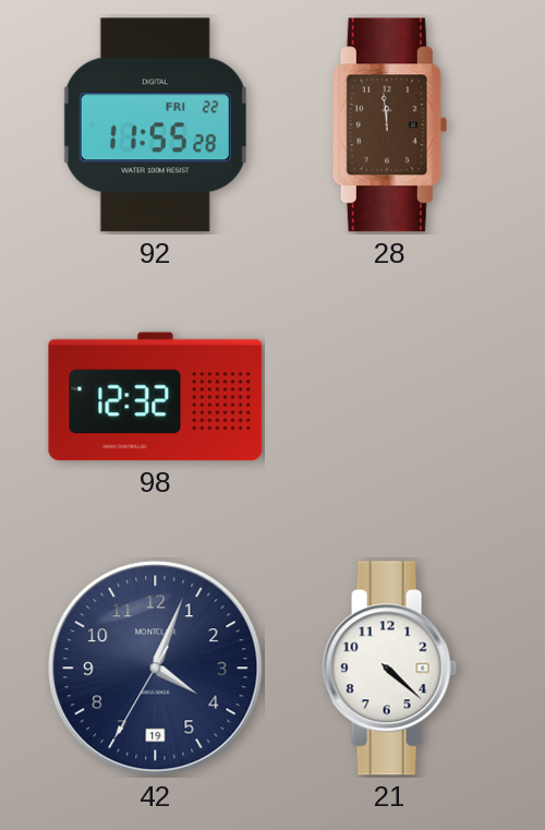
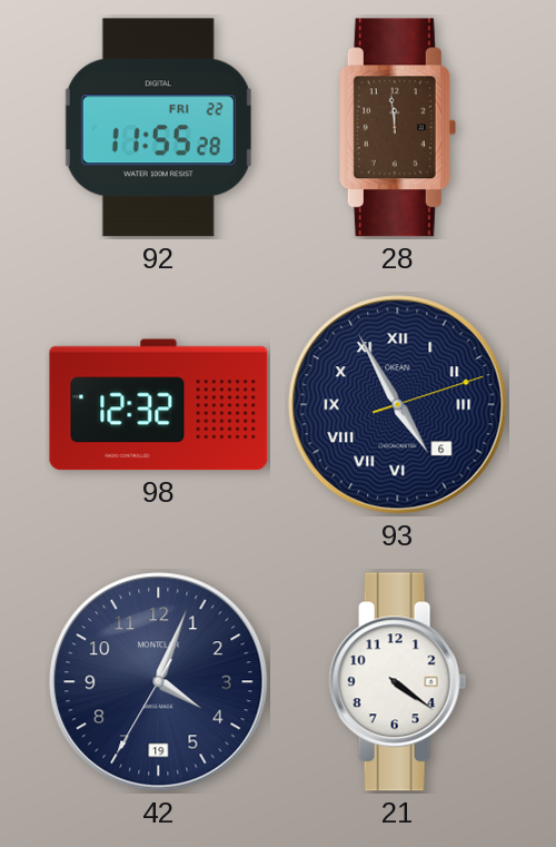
93: none -> 4:55 (398, 405)
21: 4:22 -> 4:21 (398, 682)
